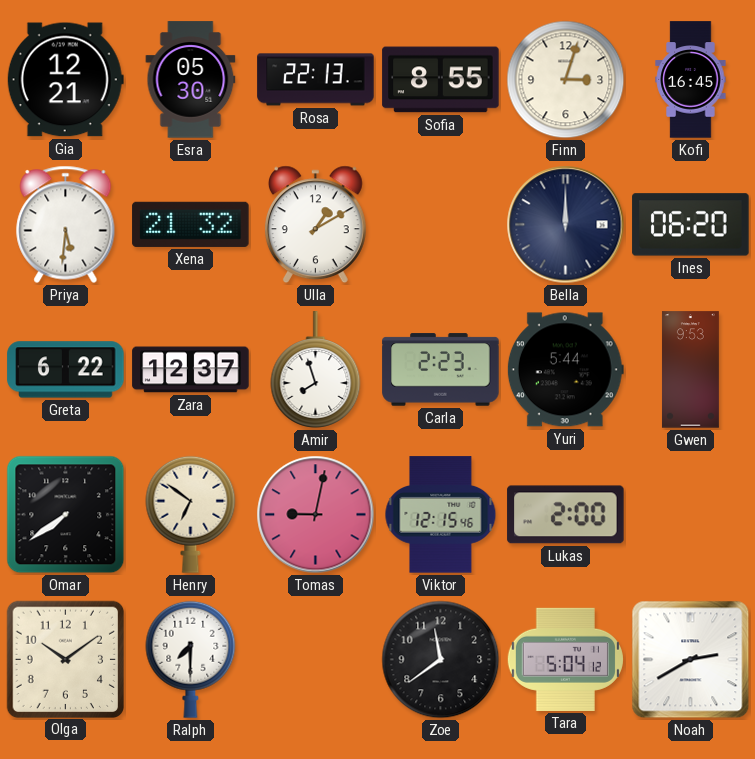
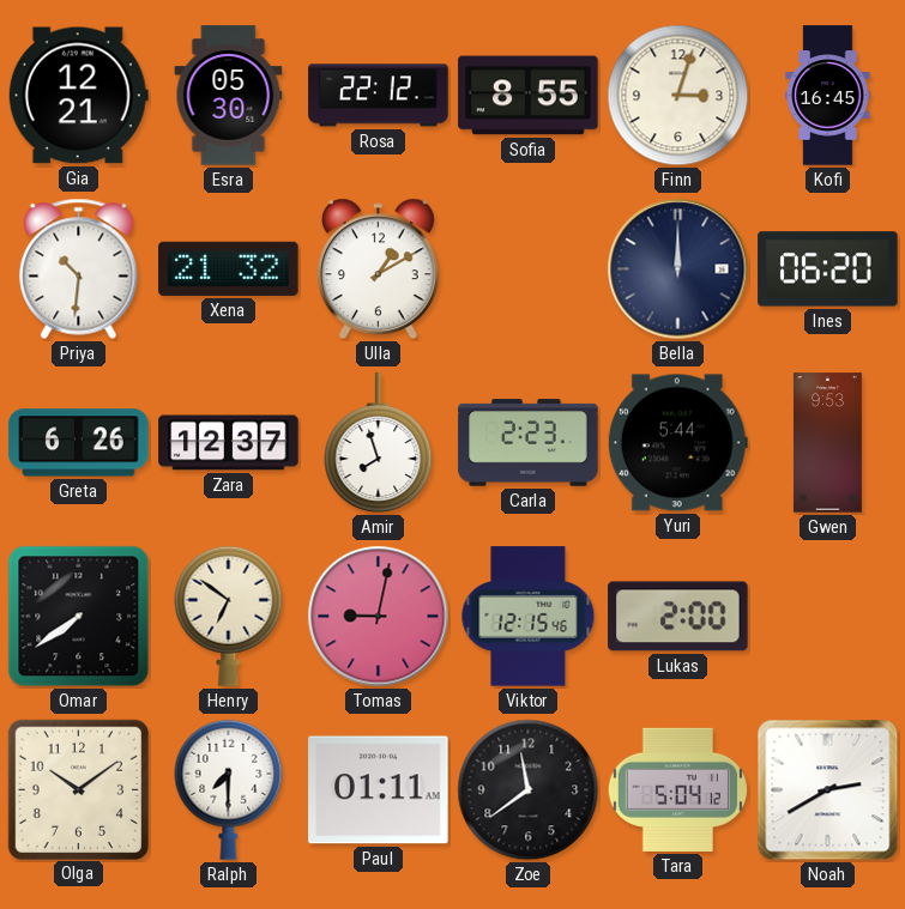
Rosa: 22:13 -> 22:12 (379, 96)
Priya: 5:31 -> 10:31 (79, 268)
Greta: 6:22 -> 6:26 (79, 443)
Paul: none -> 01:11 (379, 790)
